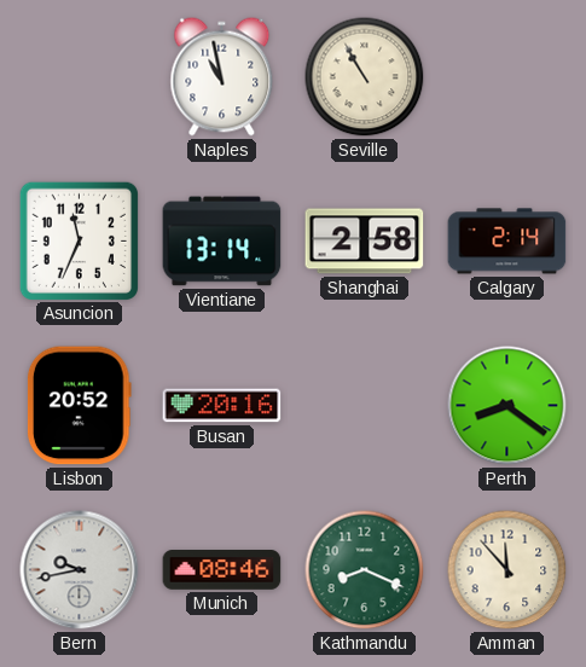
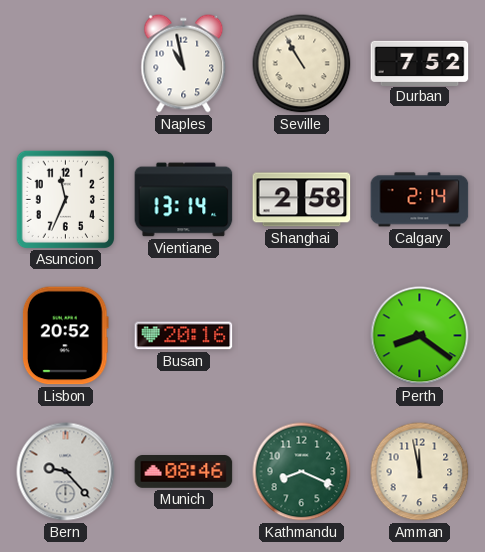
Durban: none -> 7:52 (420, 63)
Bern: 9:43 -> 9:23 (66, 472)
Amman: 11:53 -> 11:58 (420, 472)
